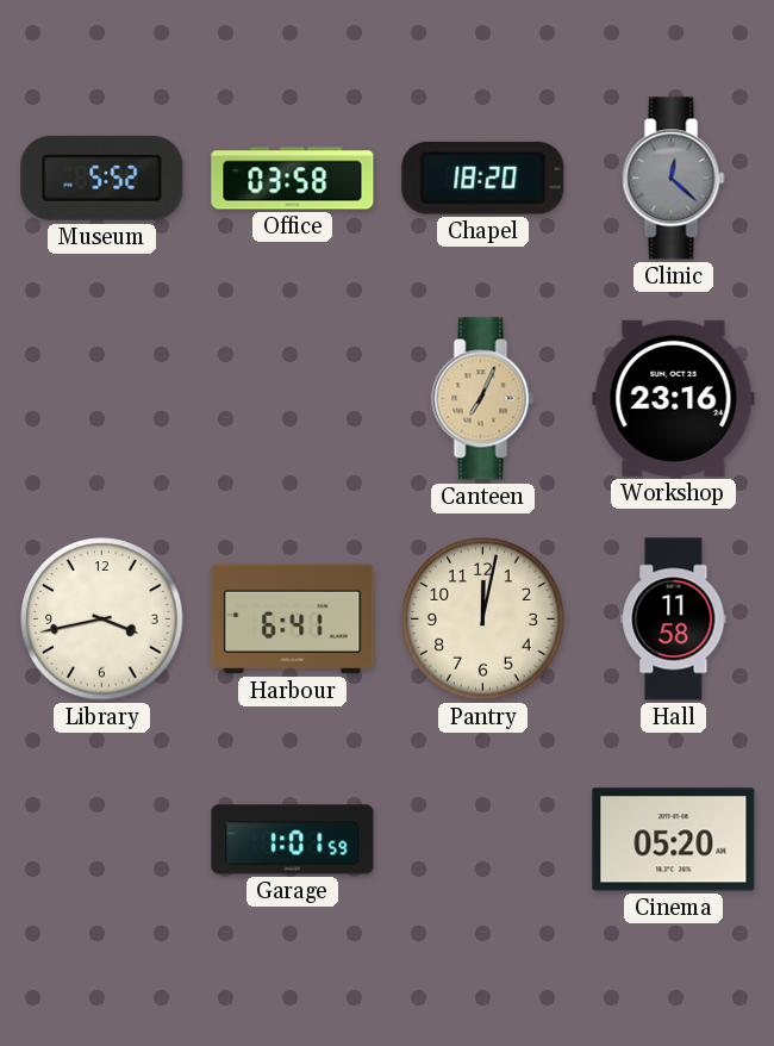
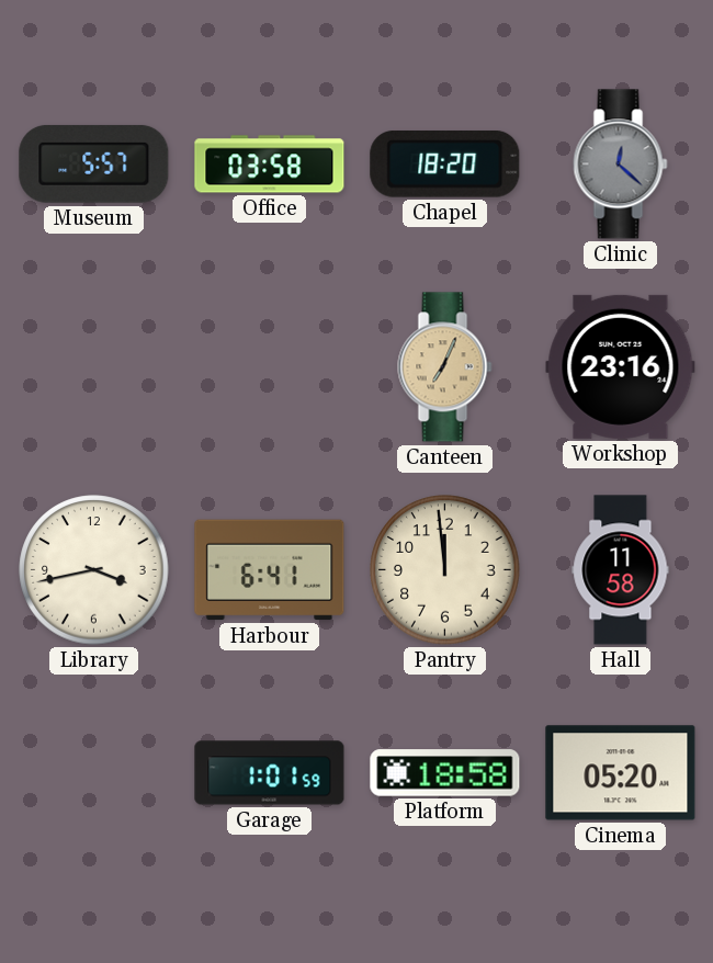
Museum: 5:52 -> 5:57 (94, 163)
Pantry: 12:02 -> 11:59 (445, 570)
Platform: none -> 18:58 (445, 773)
